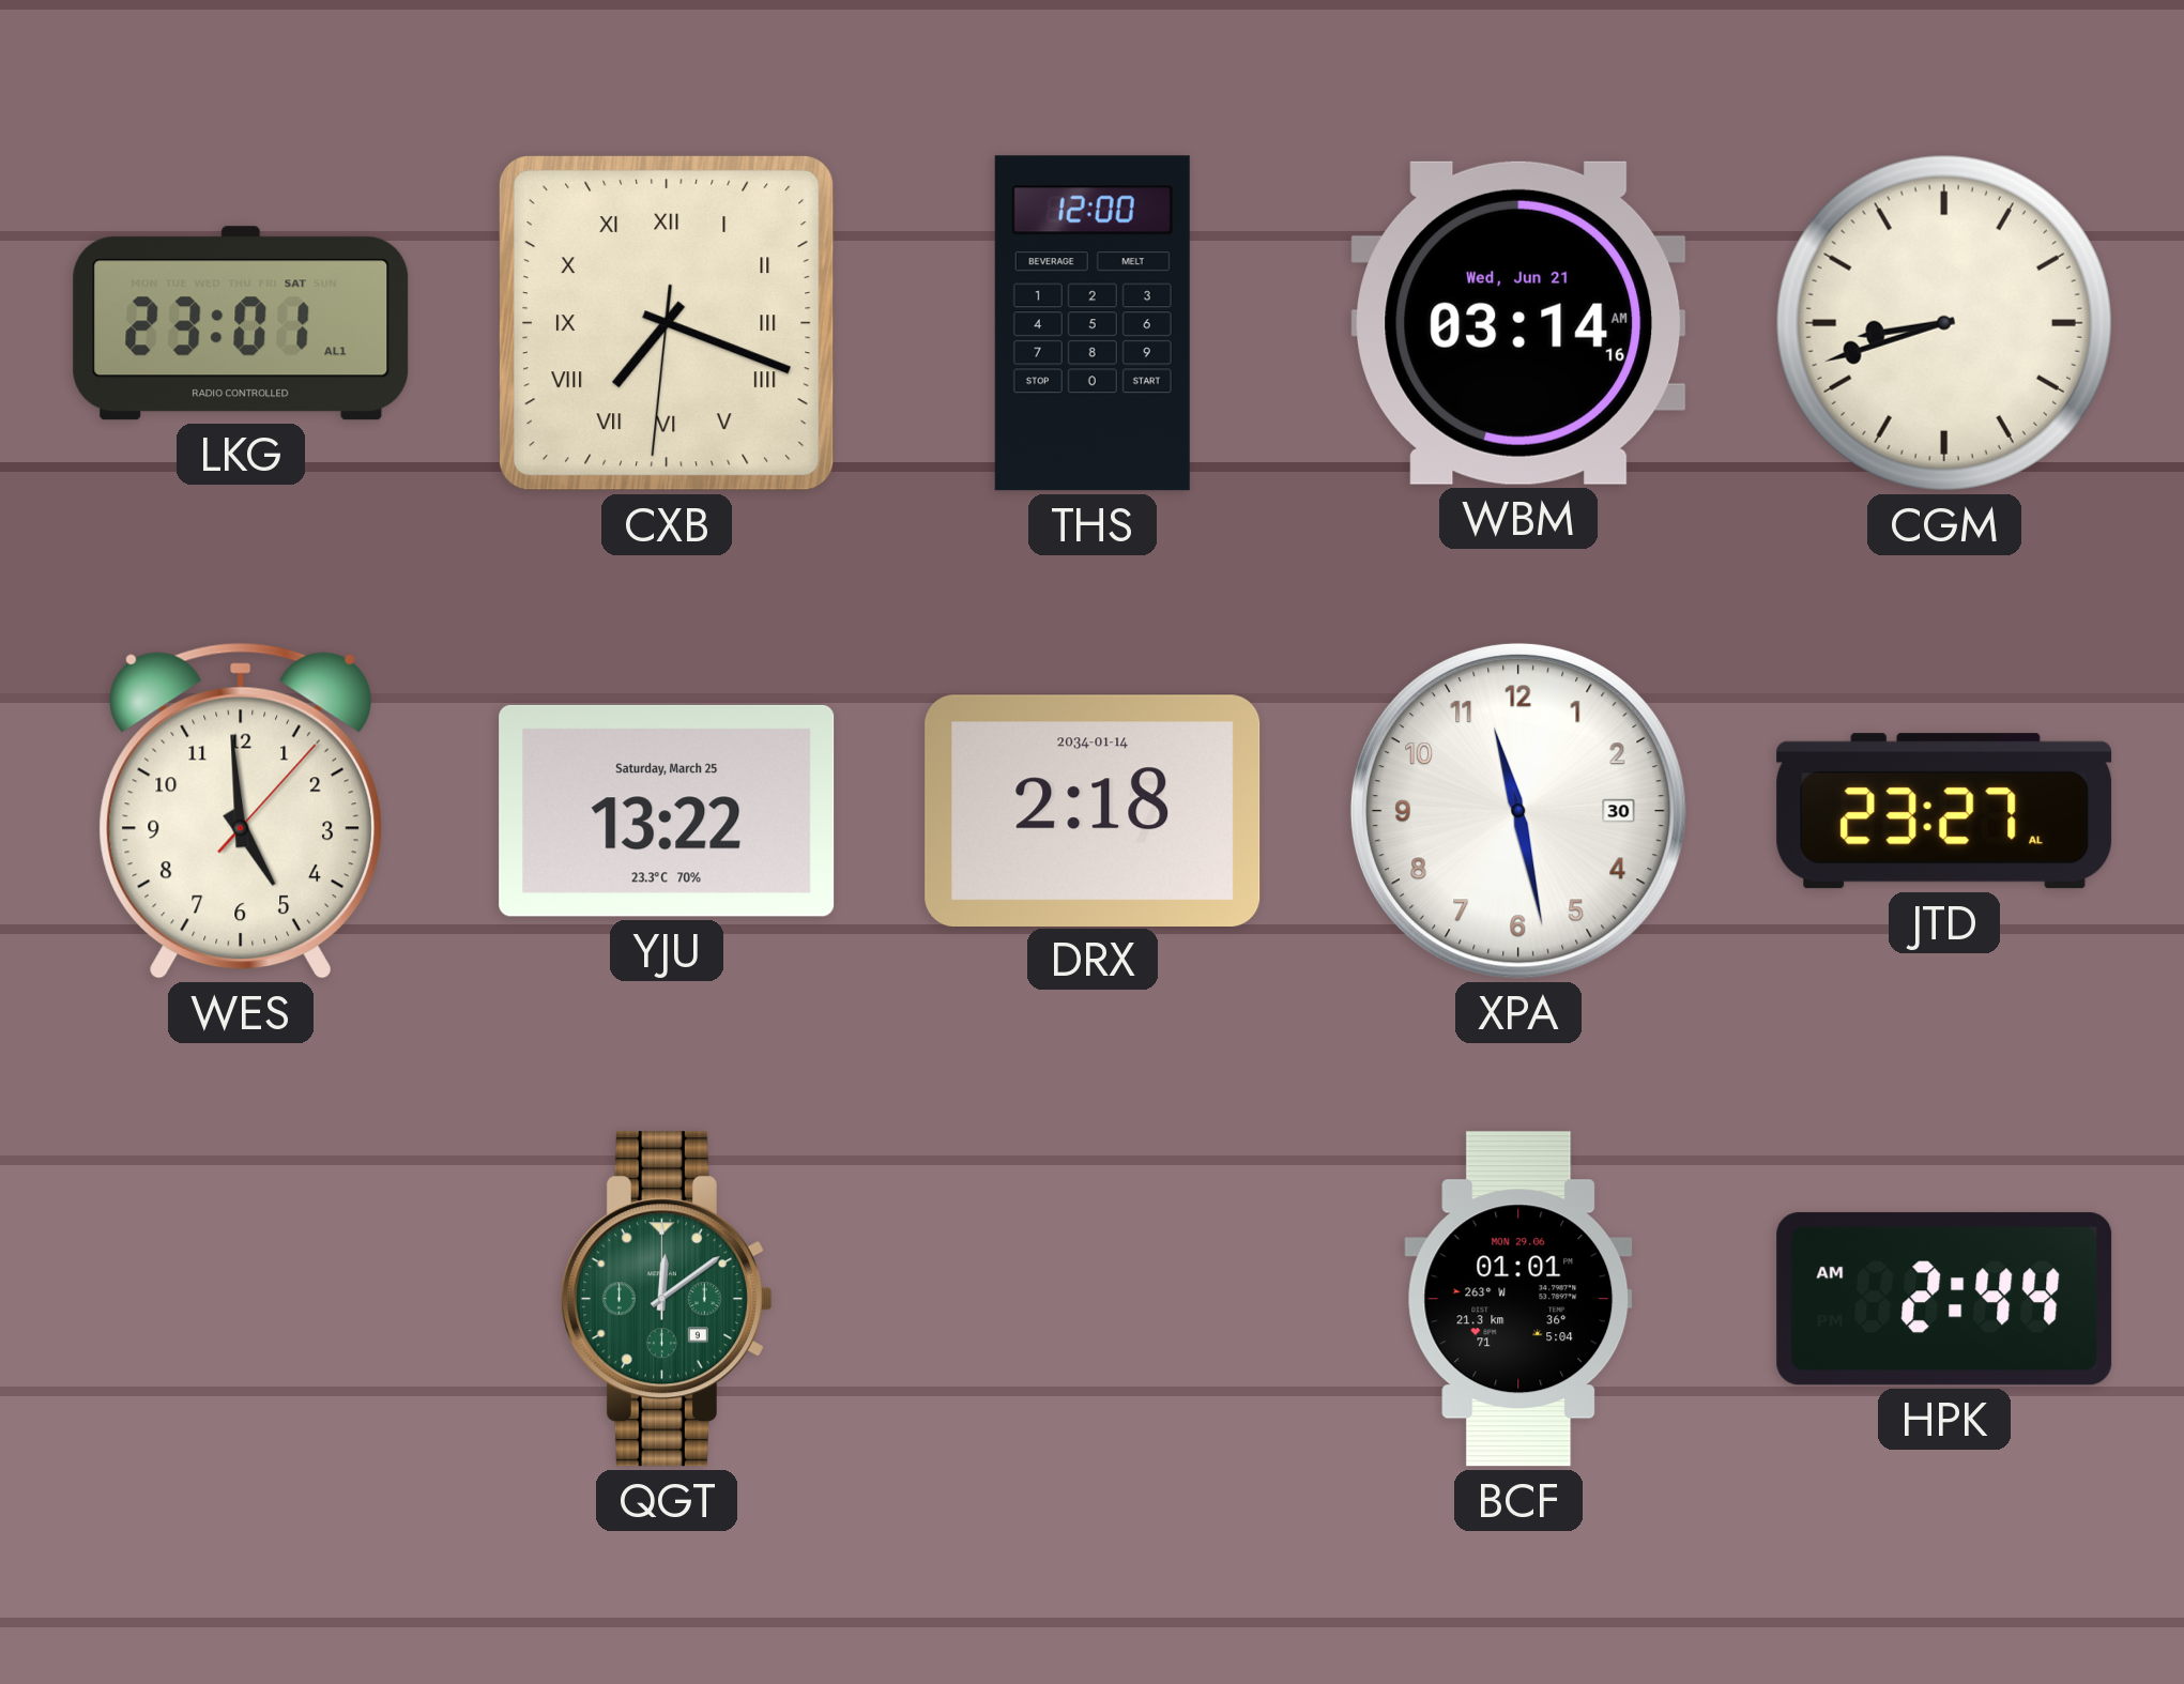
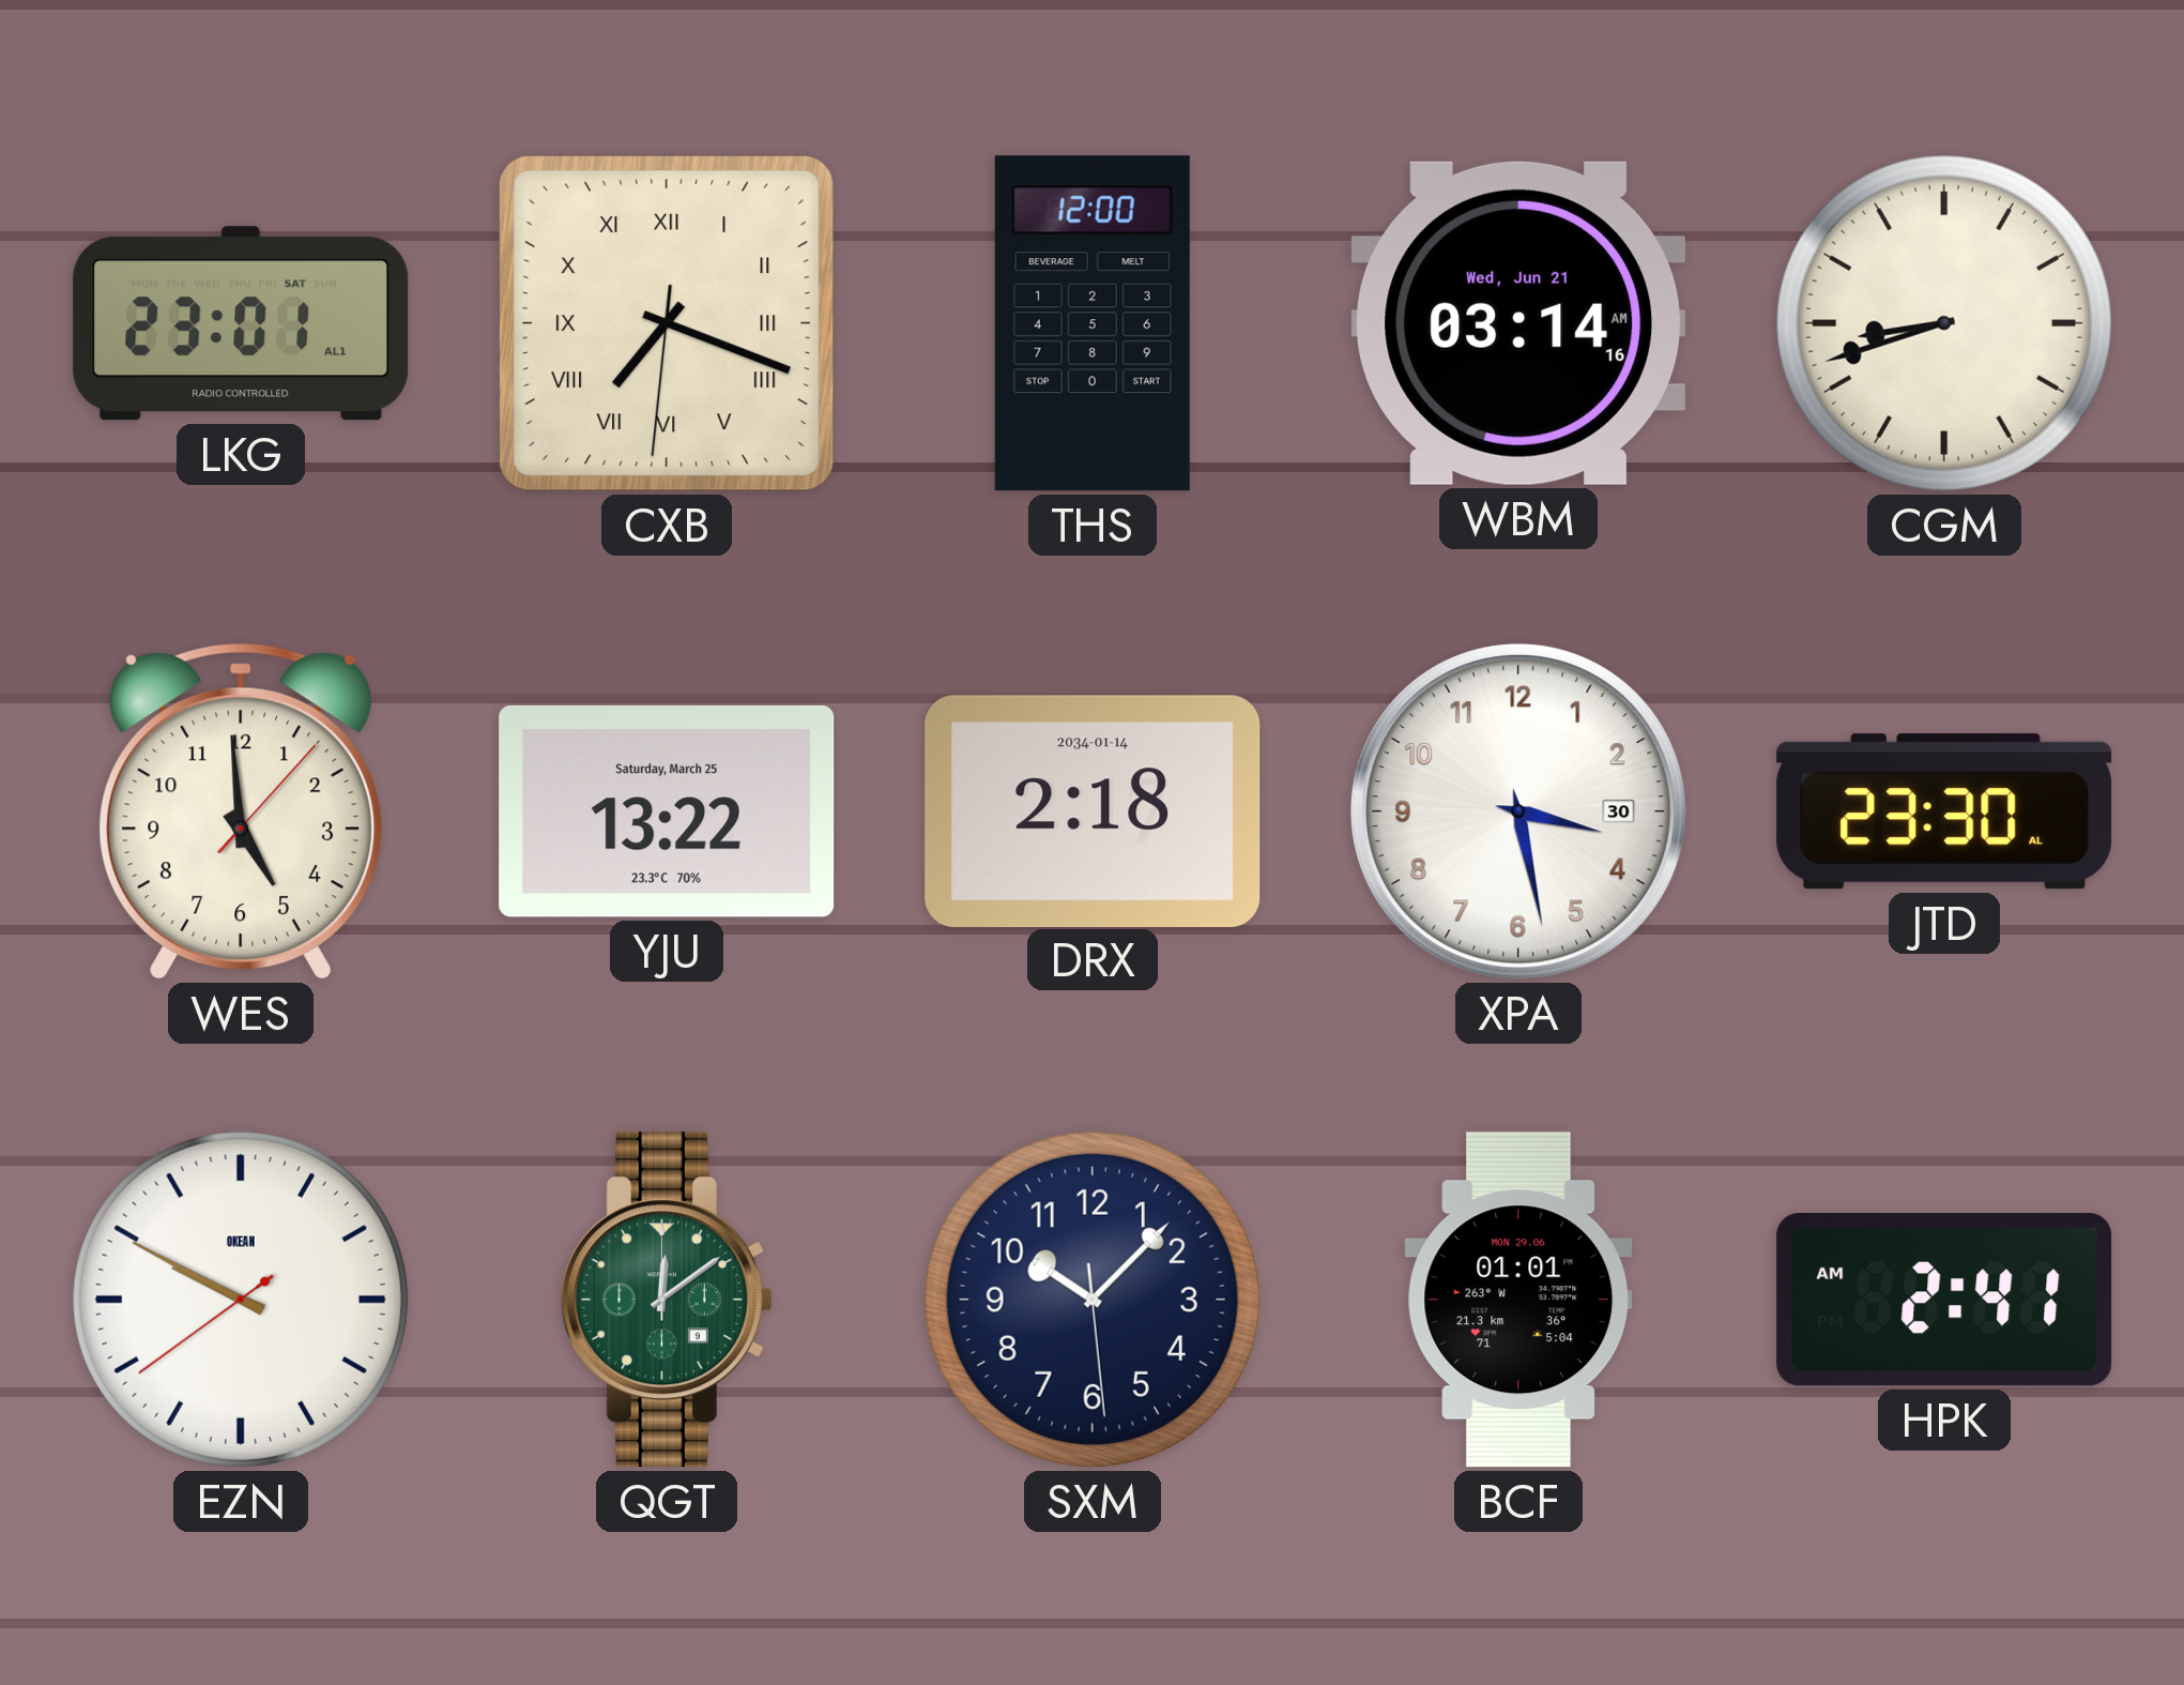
XPA: 11:28 -> 3:28 (1518, 811)
JTD: 23:27 -> 23:30 (1944, 811)
EZN: none -> 9:49 (241, 1300)
SXM: none -> 10:07 (1093, 1300)
HPK: 2:44 -> 2:41 (1944, 1300)
